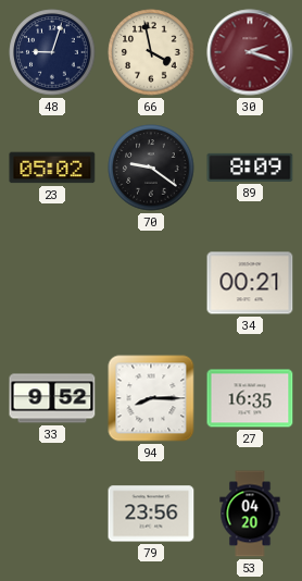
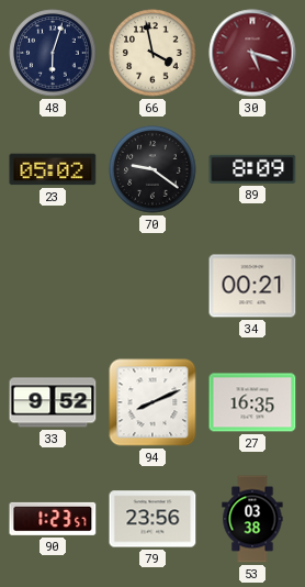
48: 9:03 -> 6:03 (53, 53)
30: 2:18 -> 5:18 (252, 53)
94: 8:15 -> 8:11 (152, 402)
90: none -> 1:23 (53, 519)
53: 04:20 -> 03:38 (252, 519)
